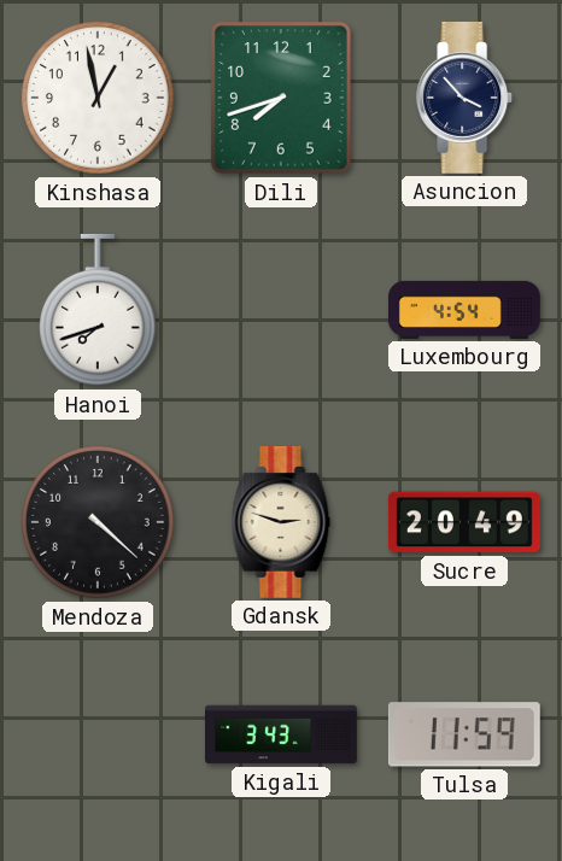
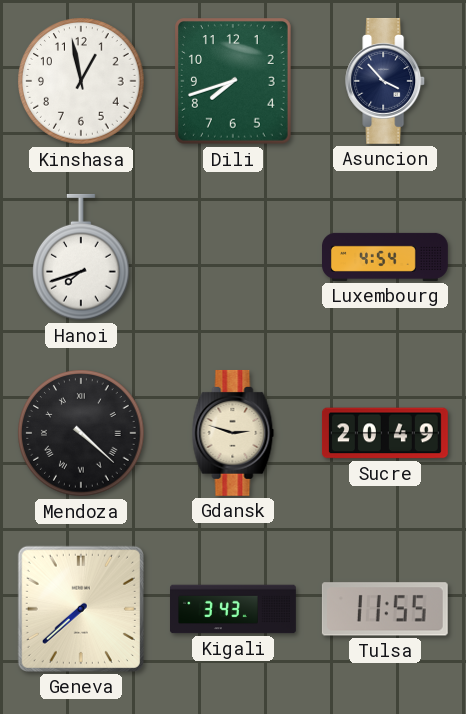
Mendoza numerals: Arabic -> Roman (81, 433)
Geneva: none -> 7:38 (81, 609)
Tulsa: 11:59 -> 11:55 (385, 609)
